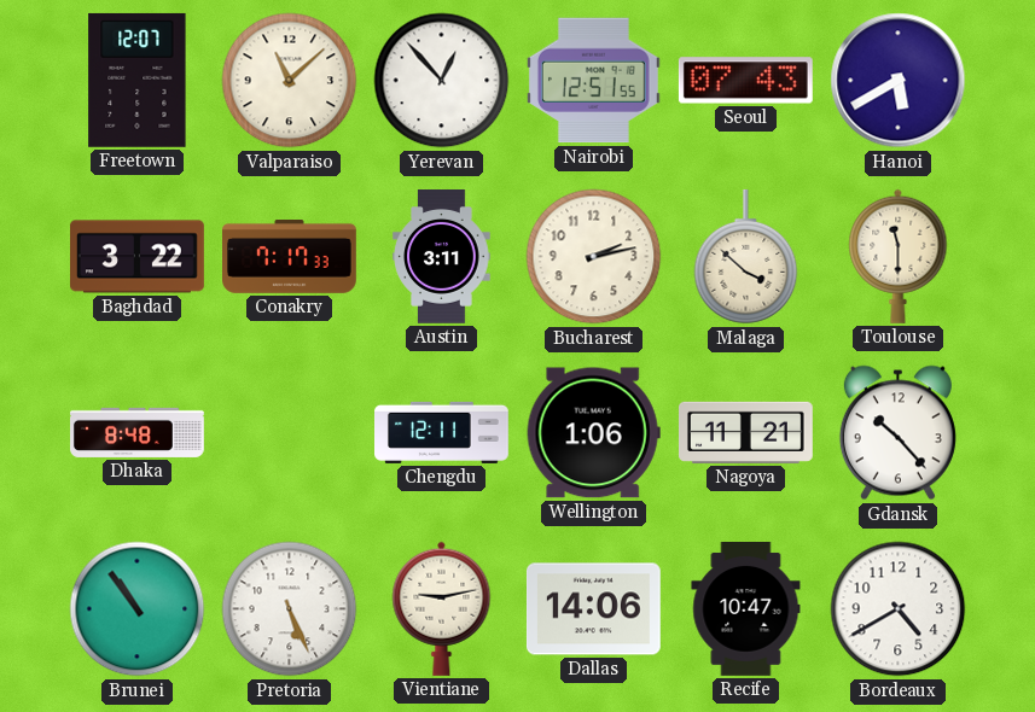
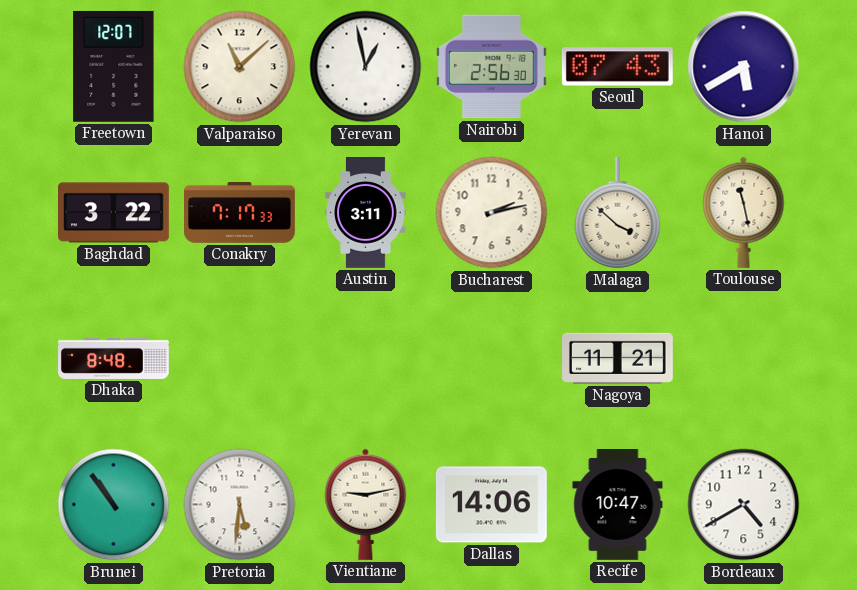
Yerevan: 12:53 -> 12:58 (366, 67)
Nairobi: 12:51 -> 2:56 (491, 67)
Toulouse: 11:30 -> 11:28 (744, 212)
Chengdu: 12:11 -> none (442, 432)
Wellington: 1:06 -> none (593, 433)
Gdansk: 10:23 -> none (897, 433)
Pretoria: 5:26 -> 5:31 (240, 505)
